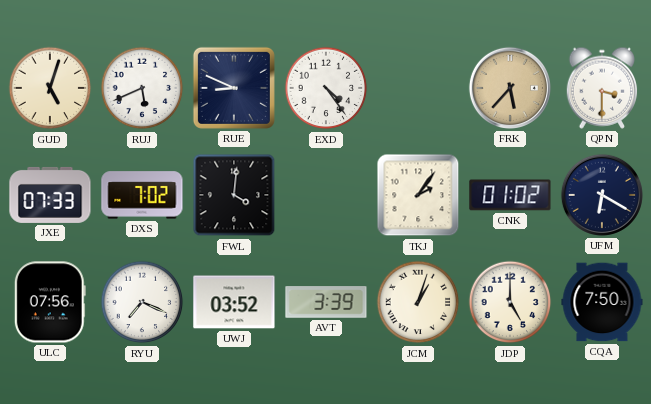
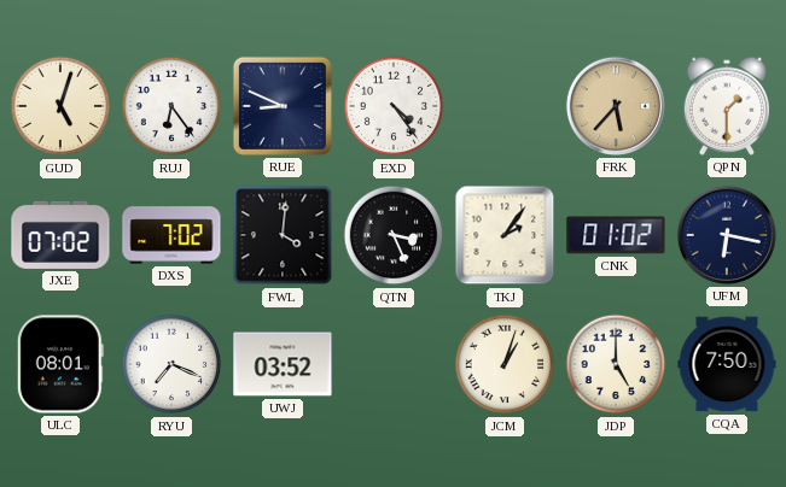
RUJ: 5:41 -> 6:24 (171, 106)
QPN: 3:30 -> 1:30 (727, 106)
JXE: 07:33 -> 07:02 (60, 235)
QTN: none -> 3:26 (394, 235)
UFM: 6:20 -> 6:17 (727, 235)
ULC: 07:56 -> 08:01 (60, 364)
AVT: 3:39 -> none (326, 302)
